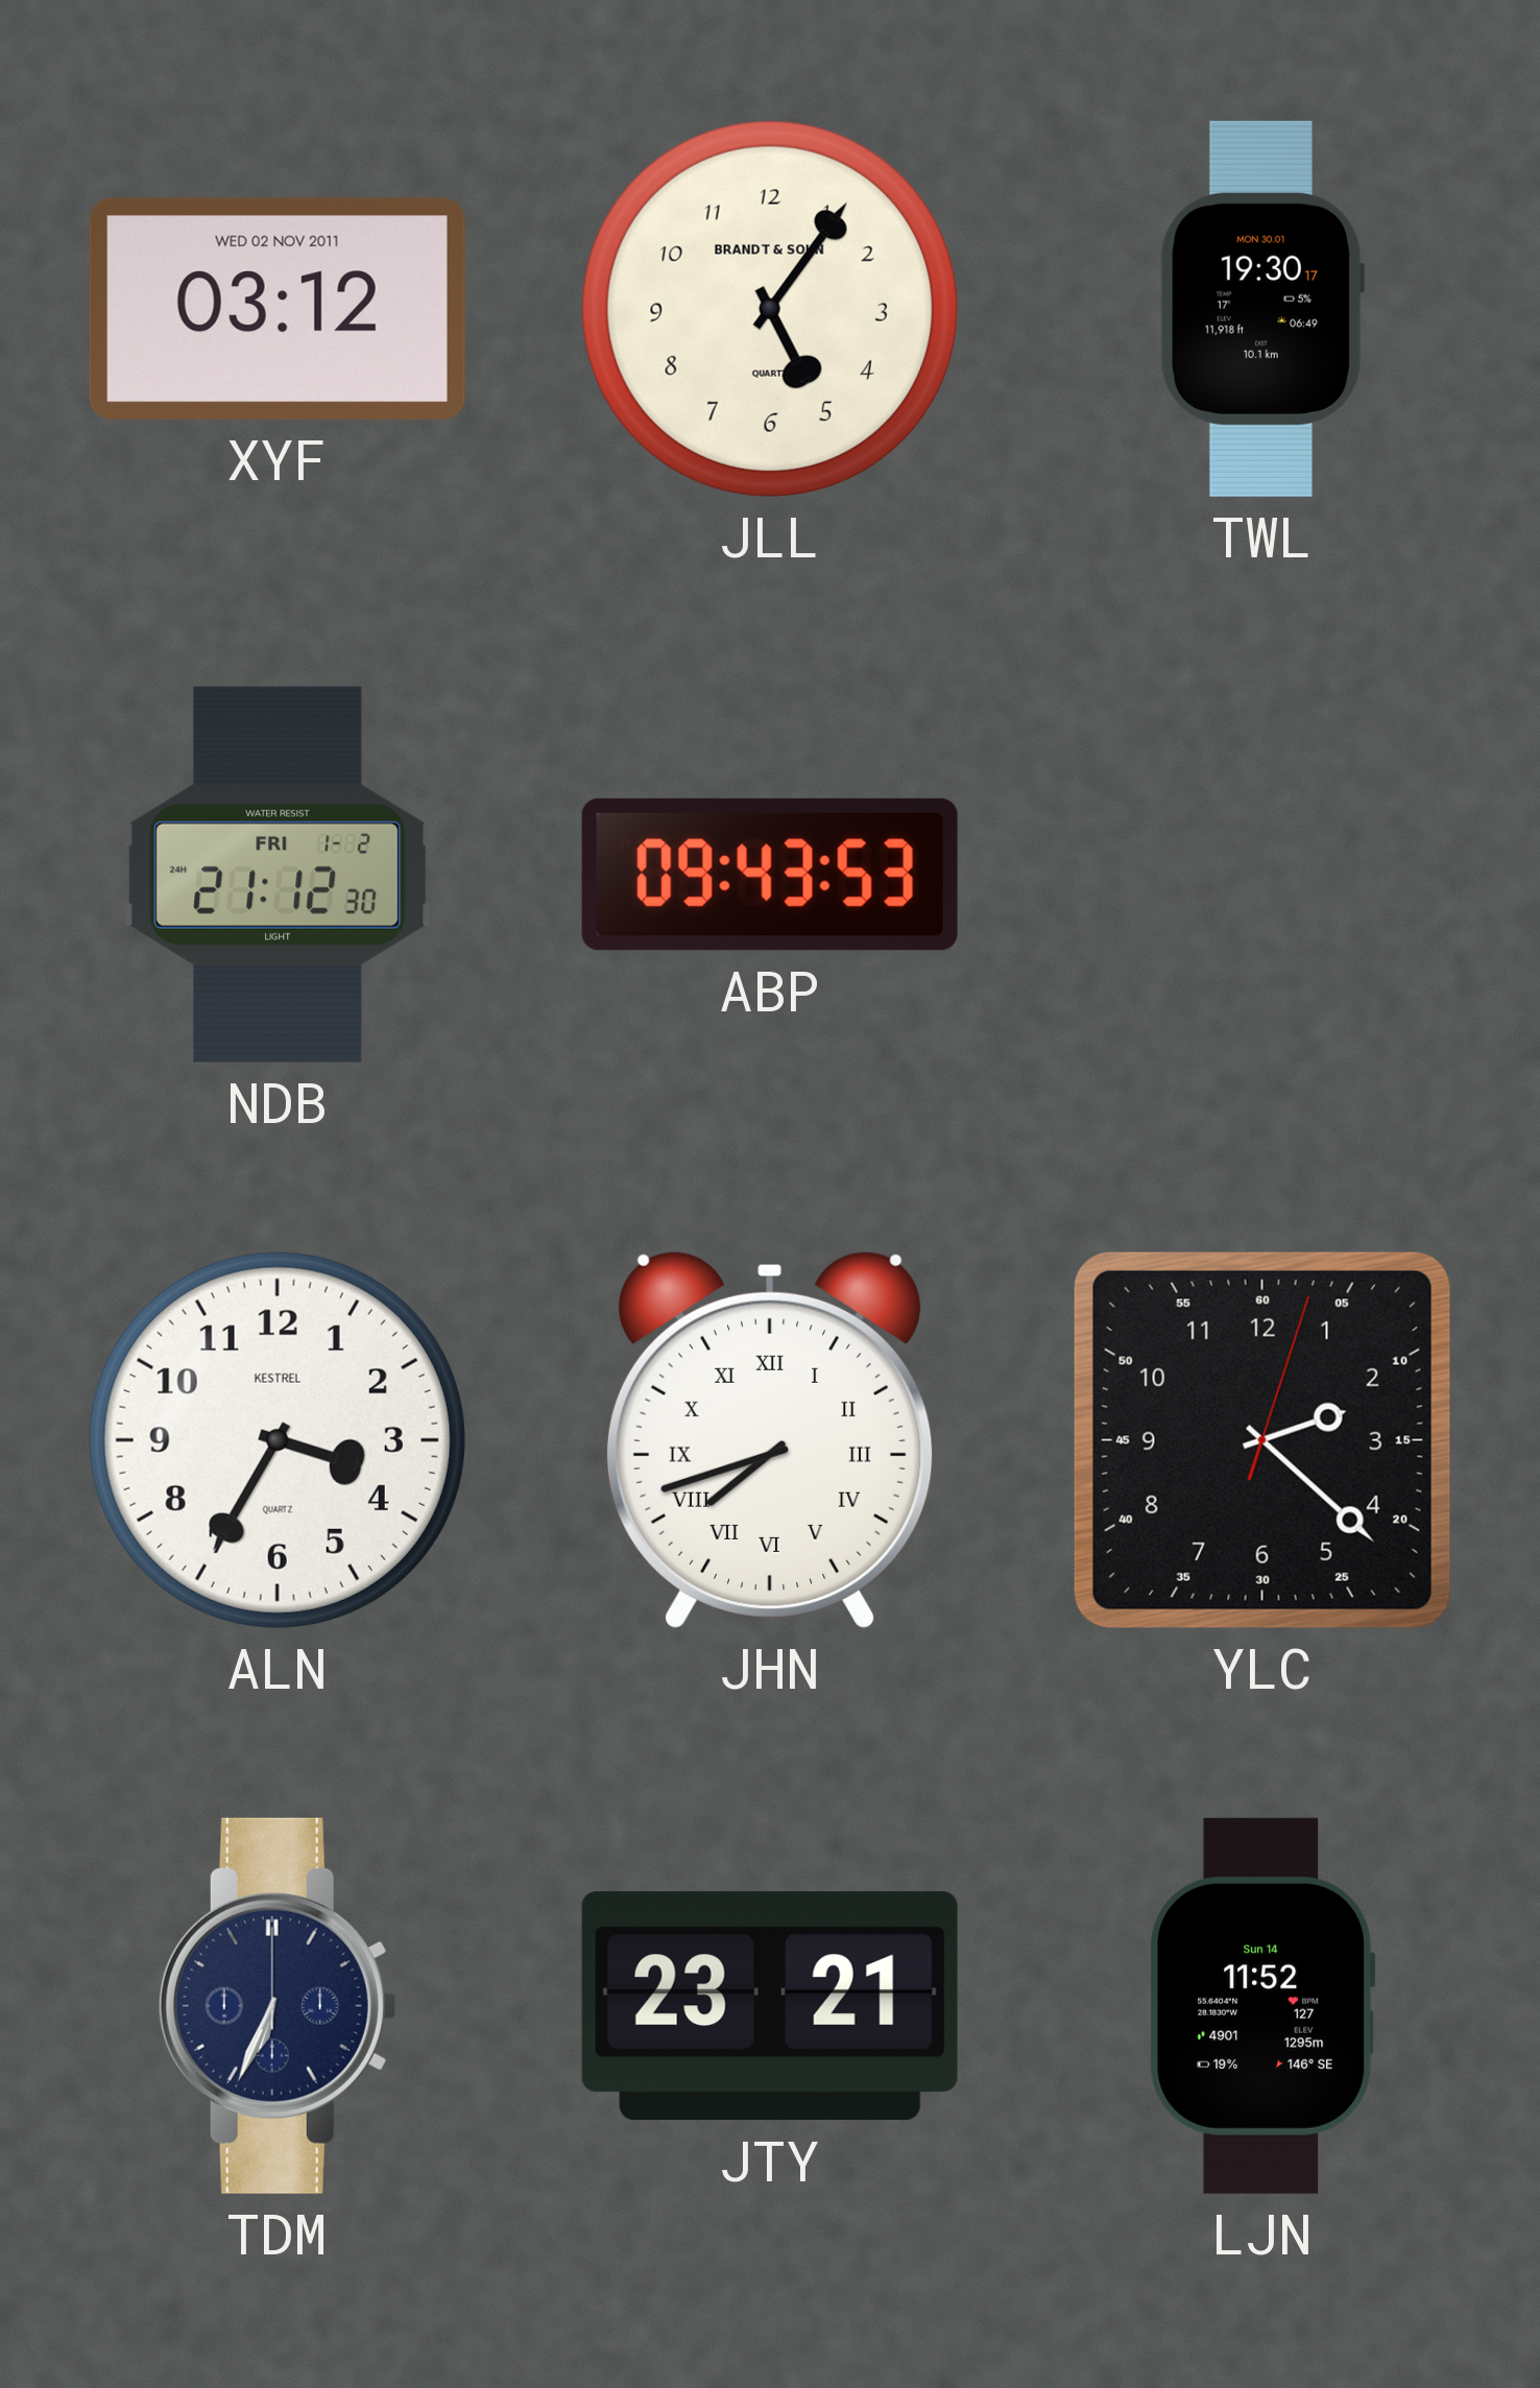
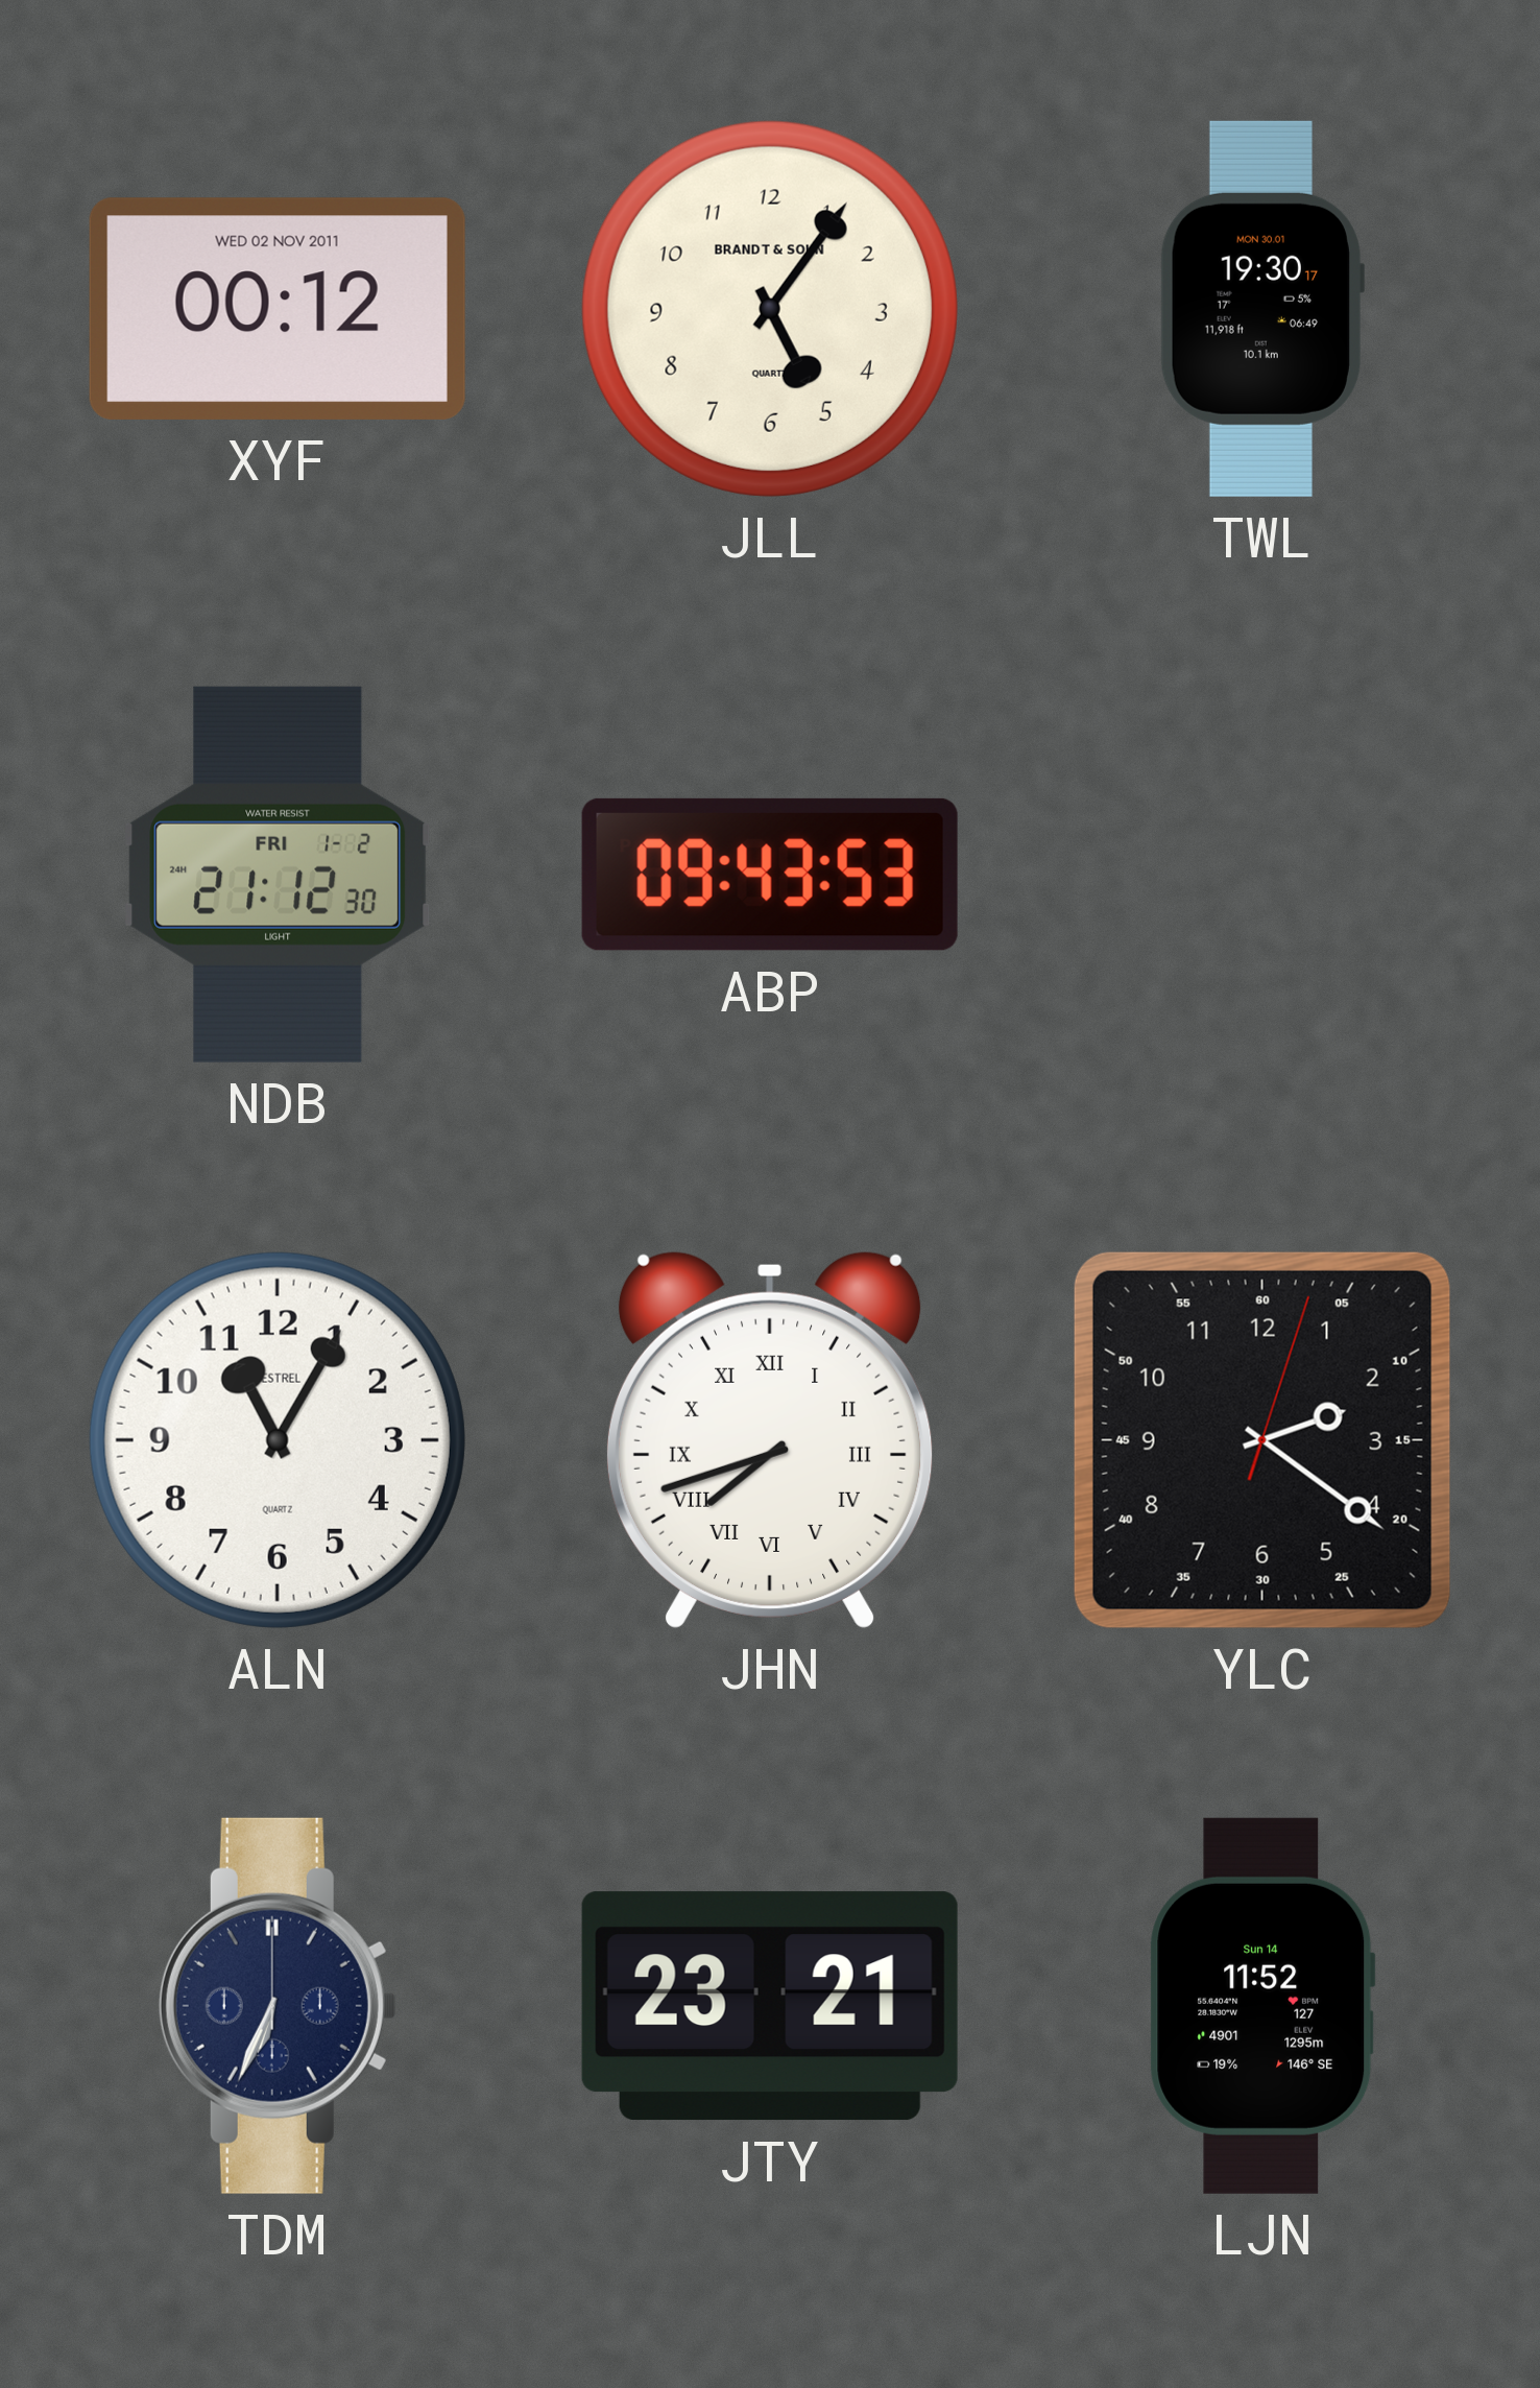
XYF: 03:12 -> 00:12 (278, 309)
ALN: 3:35 -> 11:05 (278, 1440)
YLC: 2:22 -> 2:21 (1262, 1440)
